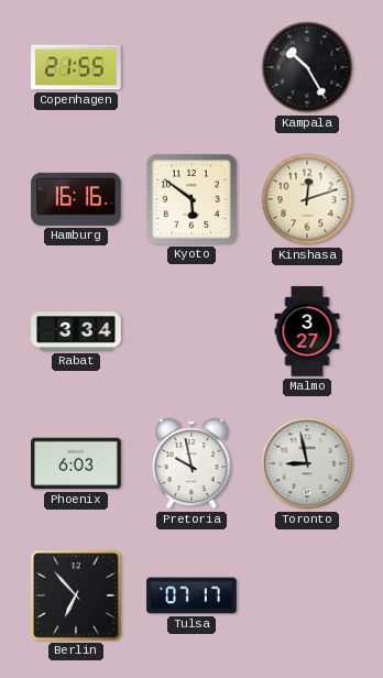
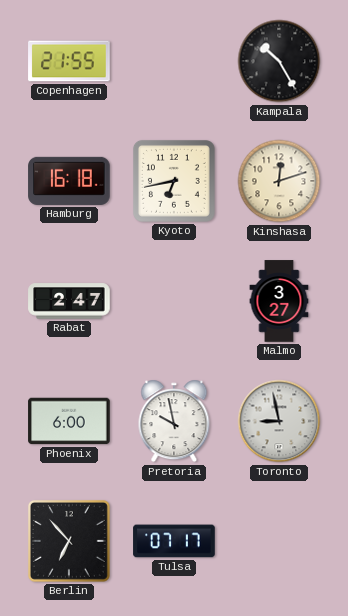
Hamburg: 16:16 -> 16:18 (69, 181)
Kyoto: 5:51 -> 6:43 (174, 181)
Rabat: 3:34 -> 2:47 (69, 301)
Phoenix: 6:03 -> 6:00 (69, 421)
